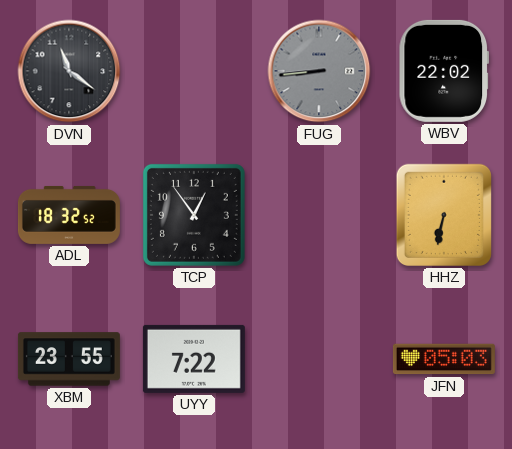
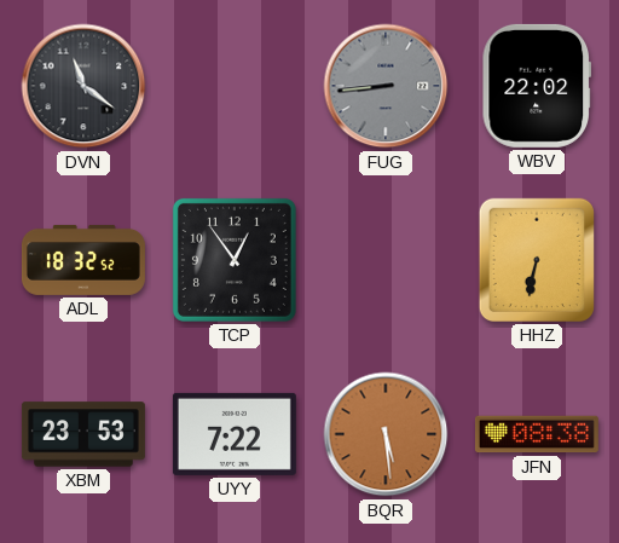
XBM: 23:55 -> 23:53 (83, 434)
BQR: none -> 5:29 (386, 434)
JFN: 05:03 -> 08:38 (537, 434)
